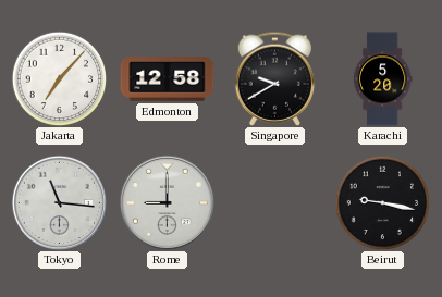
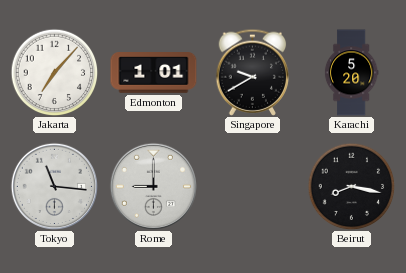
Edmonton: 12:58 -> 1:01 (154, 73)
Beirut: 9:17 -> 8:17 (351, 186)
